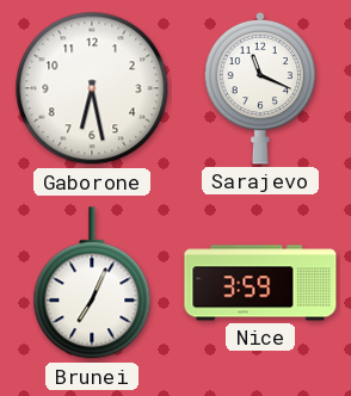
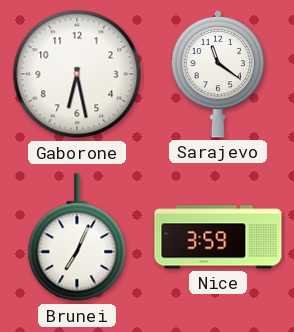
Sarajevo: 11:19 -> 11:21 (218, 74)
